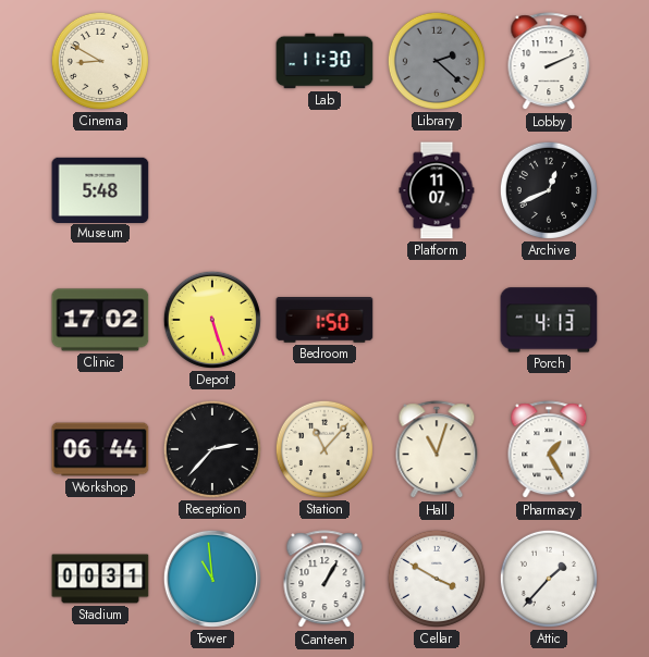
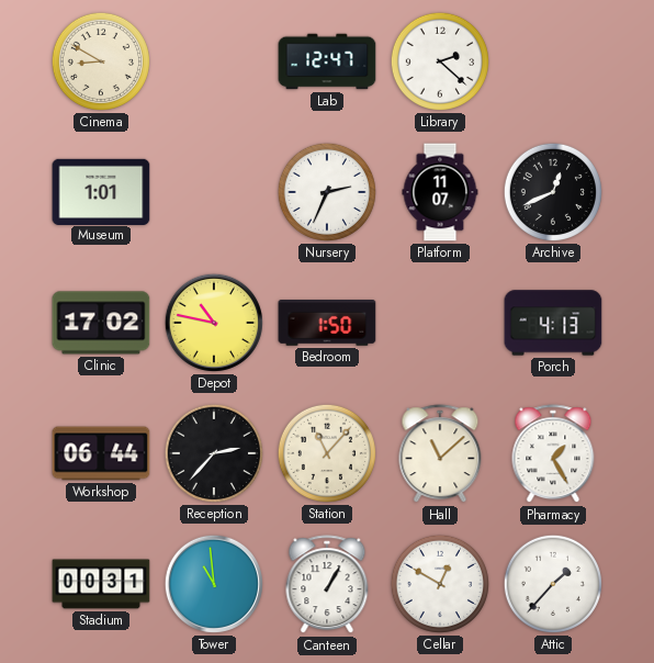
Lab: 11:30 -> 12:47 (327, 61)
Library dial: grey -> white (440, 61)
Lobby: 2:11 -> none (549, 62)
Museum: 5:48 -> 1:01 (101, 191)
Nursery: none -> 2:34 (327, 192)
Depot: 5:27 -> 10:47 (214, 323)
Hall: 11:03 -> 11:08 (440, 454)
Cellar: 3:50 -> 12:50 (440, 584)
